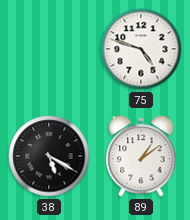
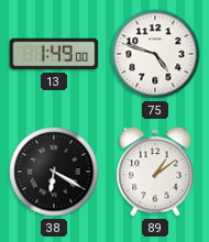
13: none -> 1:49 (54, 54)
38: 5:20 -> 6:20 (54, 172)
